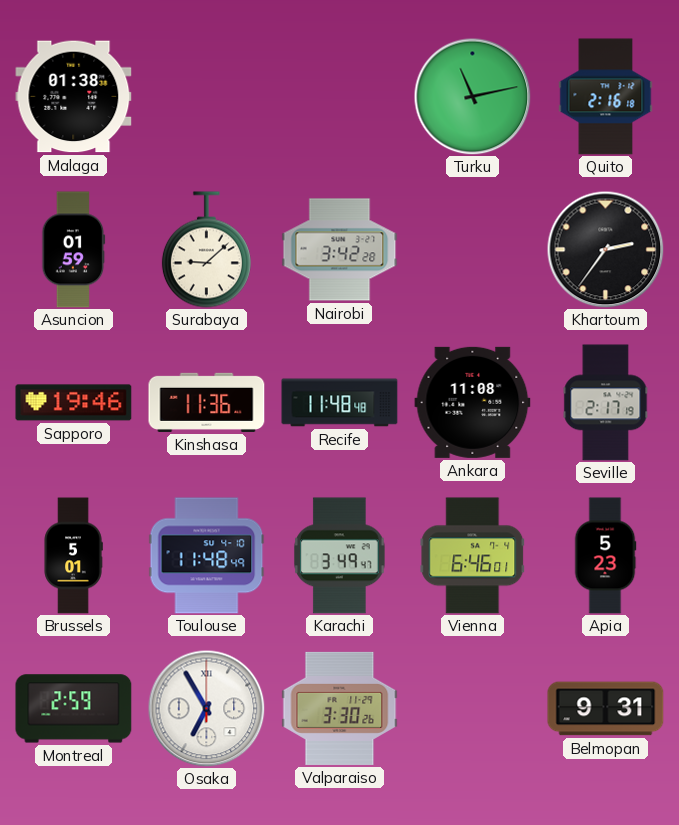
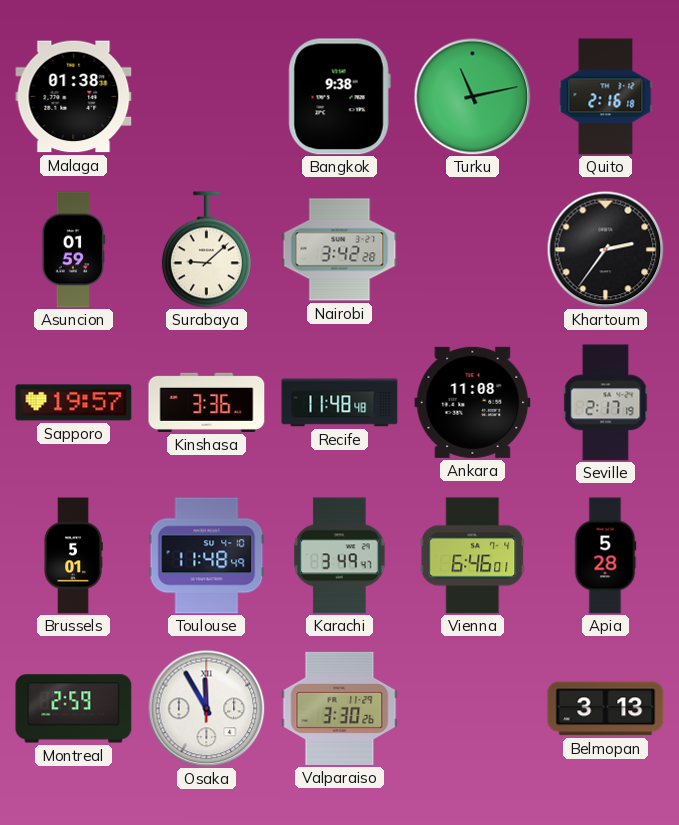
Bangkok: none -> 9:38 (339, 97)
Sapporo: 19:46 -> 19:57 (74, 403)
Kinshasa: 11:36 -> 3:36 (207, 402)
Apia: 5:23 -> 5:28 (605, 556)
Osaka: 6:55 -> 11:55 (206, 708)
Belmopan: 9:31 -> 3:13 (606, 709)
